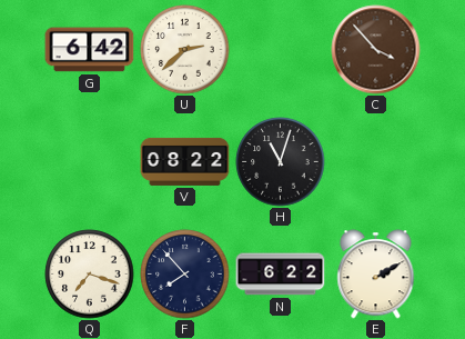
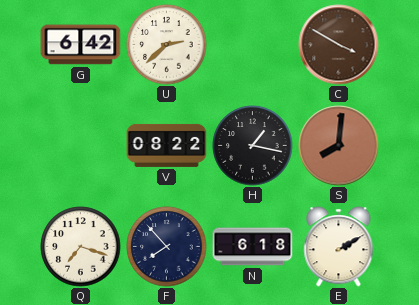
C: 3:53 -> 3:50 (339, 45)
H: 11:03 -> 1:17 (253, 146)
S: none -> 8:01 (339, 146)
N: 6:22 -> 6:18 (253, 247)
